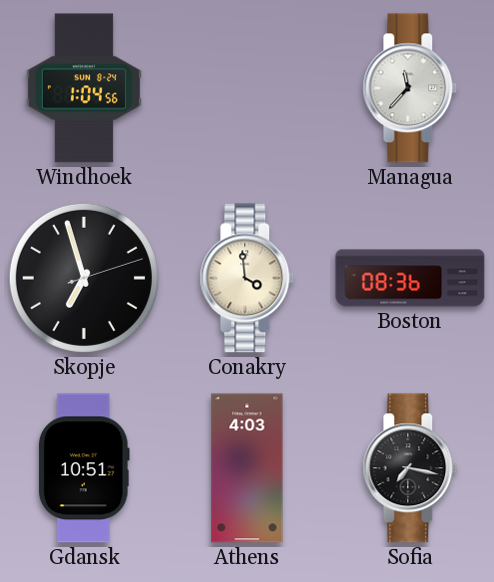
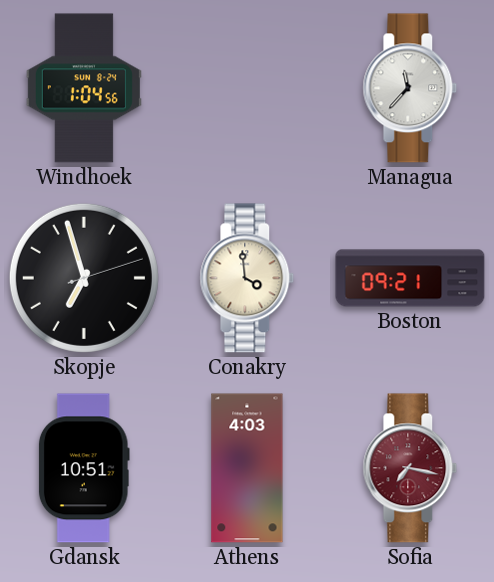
Boston: 08:36 -> 09:21 (410, 278)
Sofia dial: black -> burgundy (410, 468)
